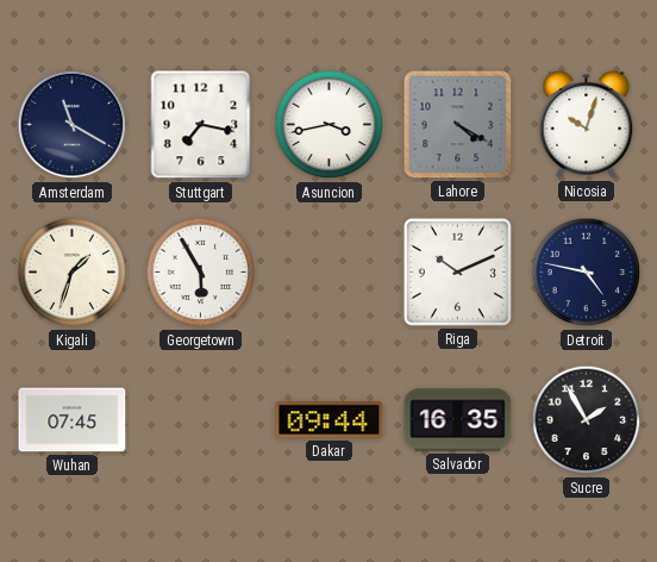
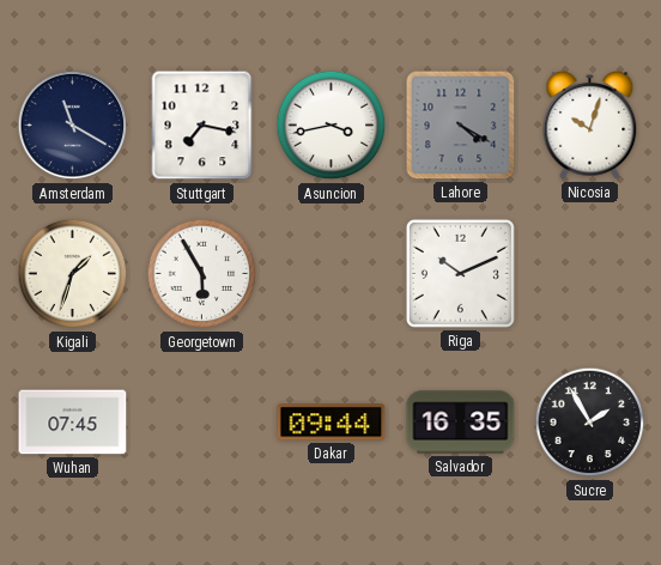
Detroit: 4:47 -> none (587, 273)
